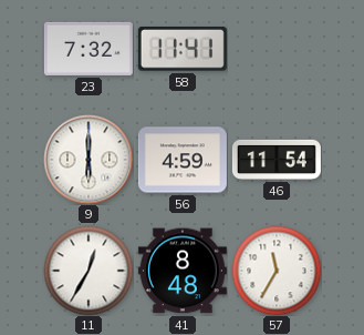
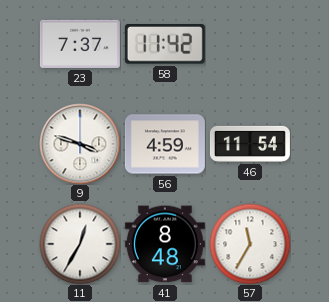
23: 7:32 -> 7:37 (80, 44)
58: 11:41 -> 11:42 (165, 45)
9: 6:00 -> 3:48 (80, 144)
